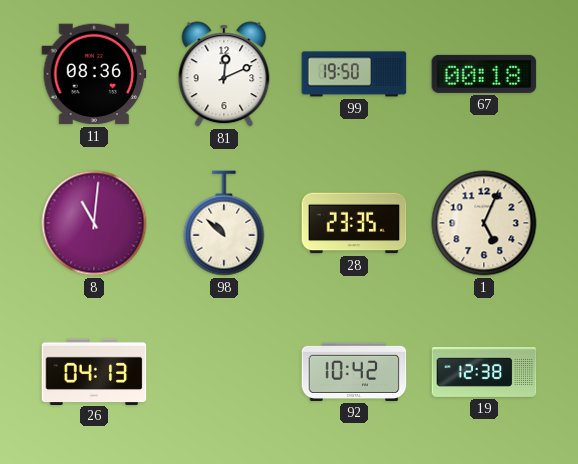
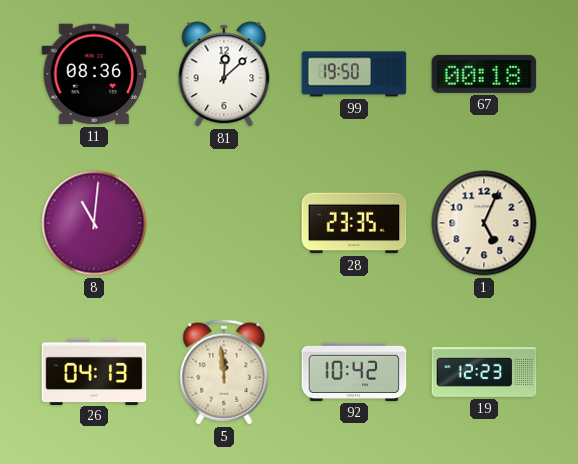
81: 12:11 -> 12:08 (224, 74)
98: 10:52 -> none (224, 223)
5: none -> 11:59 (224, 372)
19: 12:38 -> 12:23 (484, 372)
